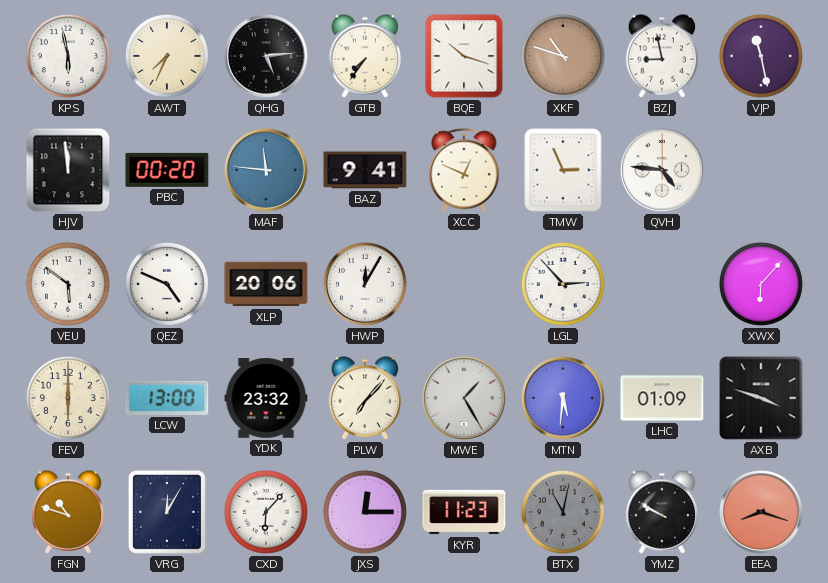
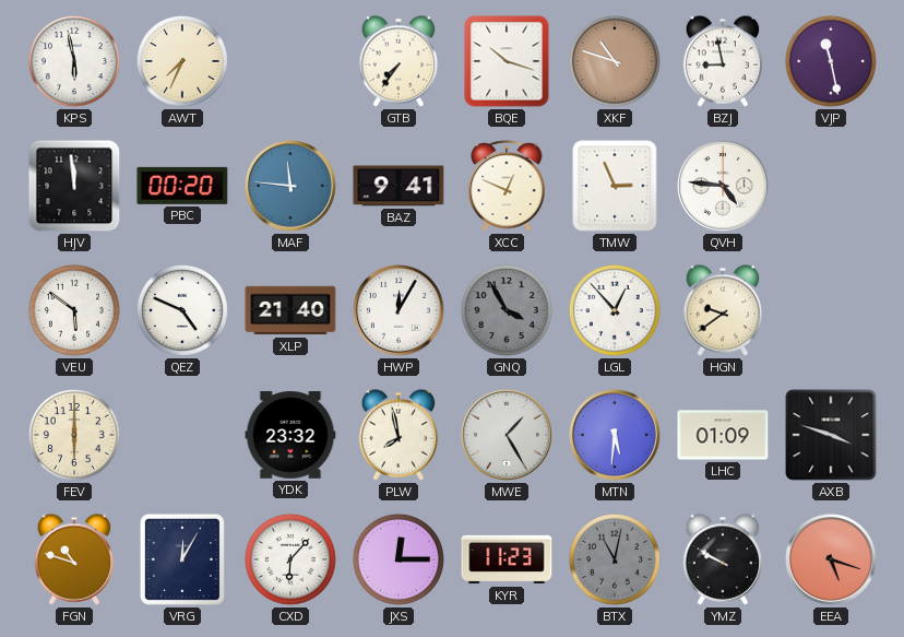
QHG: 5:14 -> none (267, 57)
XLP: 20:06 -> 21:40 (290, 310)
GNQ: none -> 3:55 (507, 310)
LGL: 2:53 -> 12:53 (615, 310)
HGN: none -> 9:39 (723, 310)
XWX: 6:07 -> none (761, 284)
LCW: 13:00 -> none (167, 398)
PLW: 7:07 -> 7:58 (399, 435)
EEA: 8:18 -> 5:18 (832, 561)
